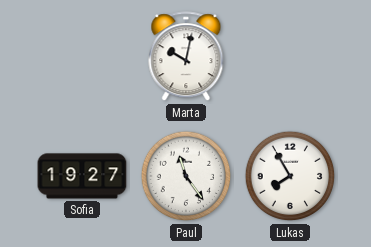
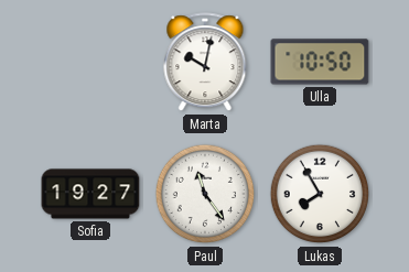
Ulla: none -> 10:50 (320, 62)
